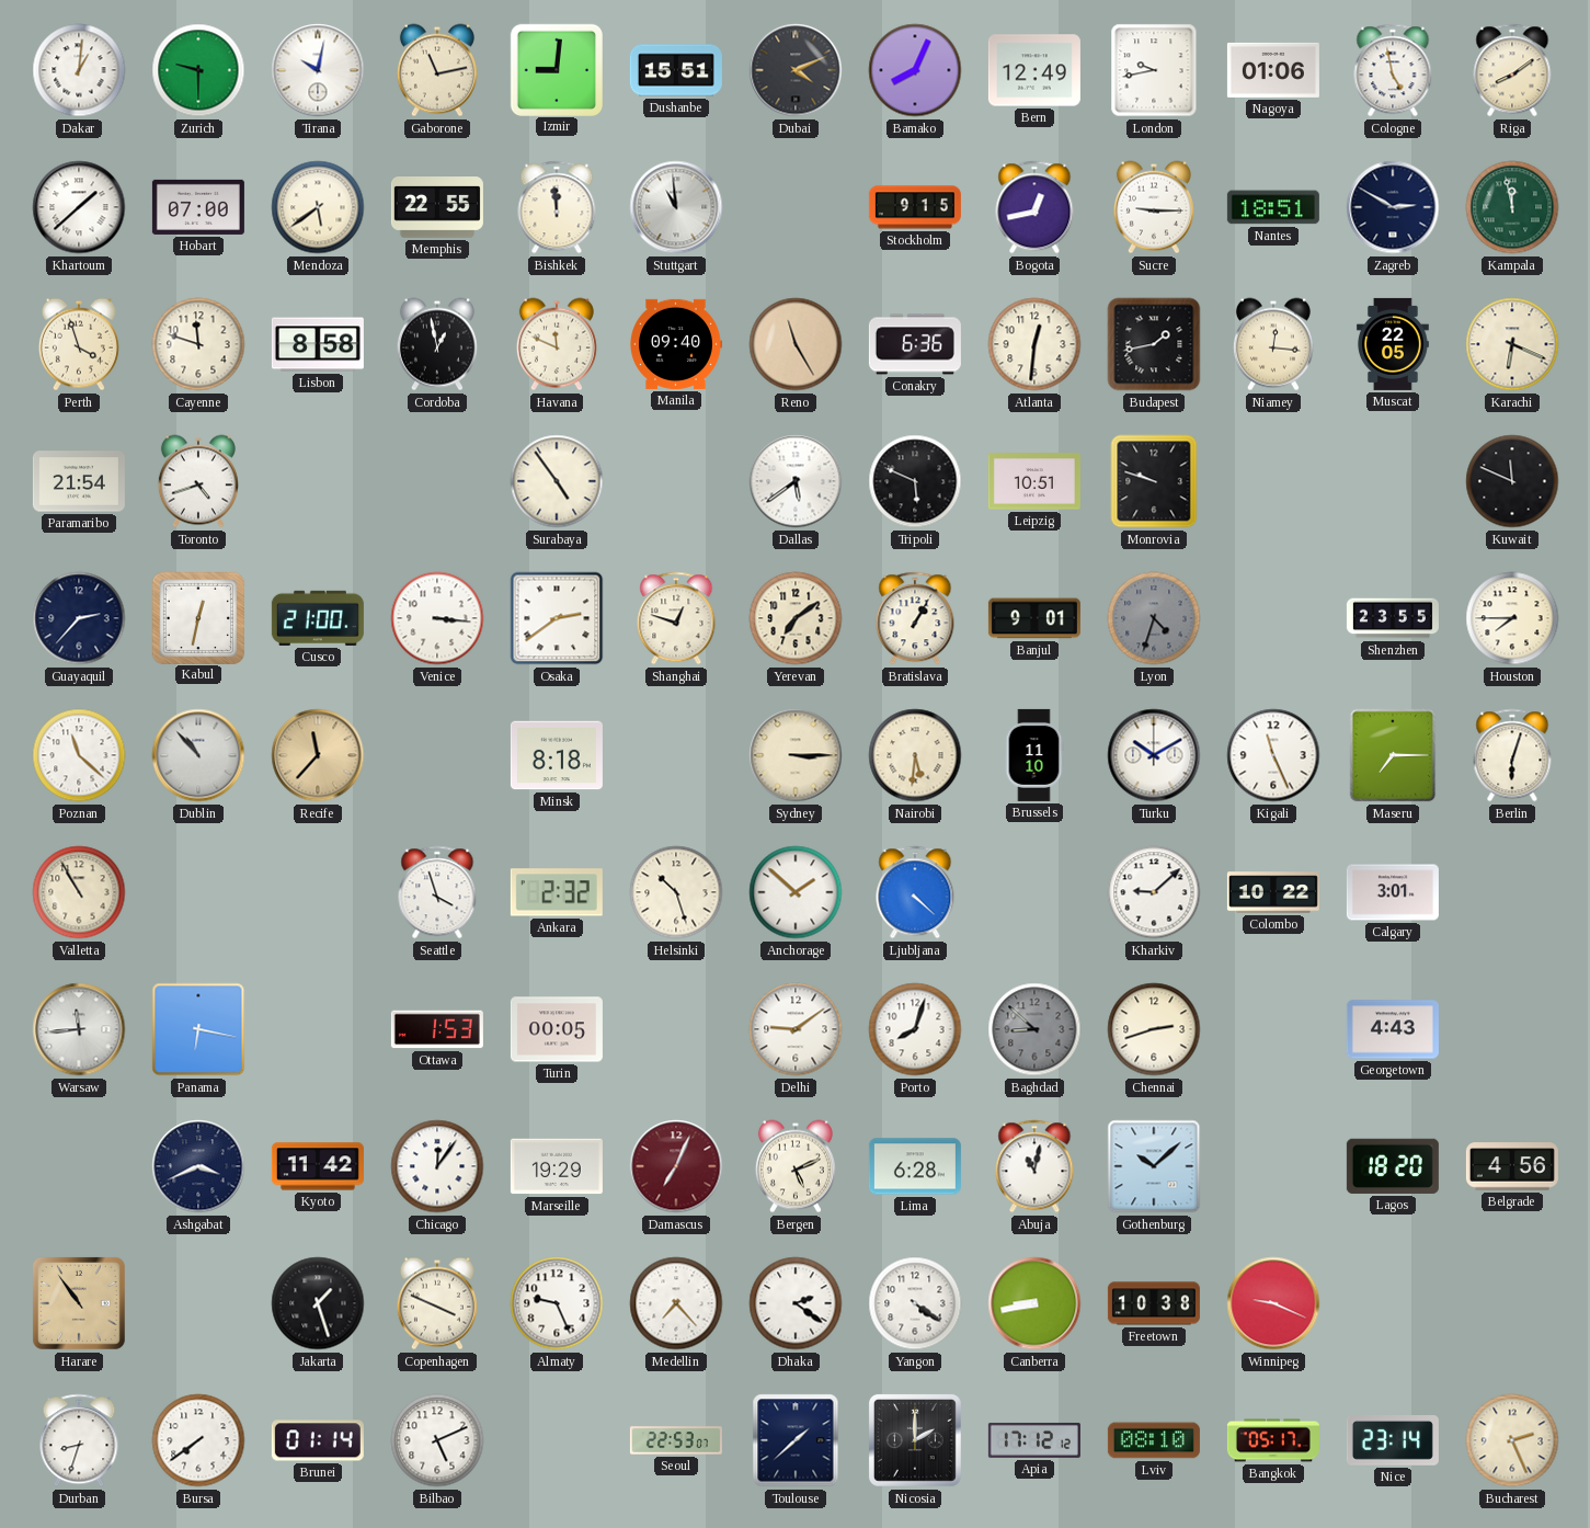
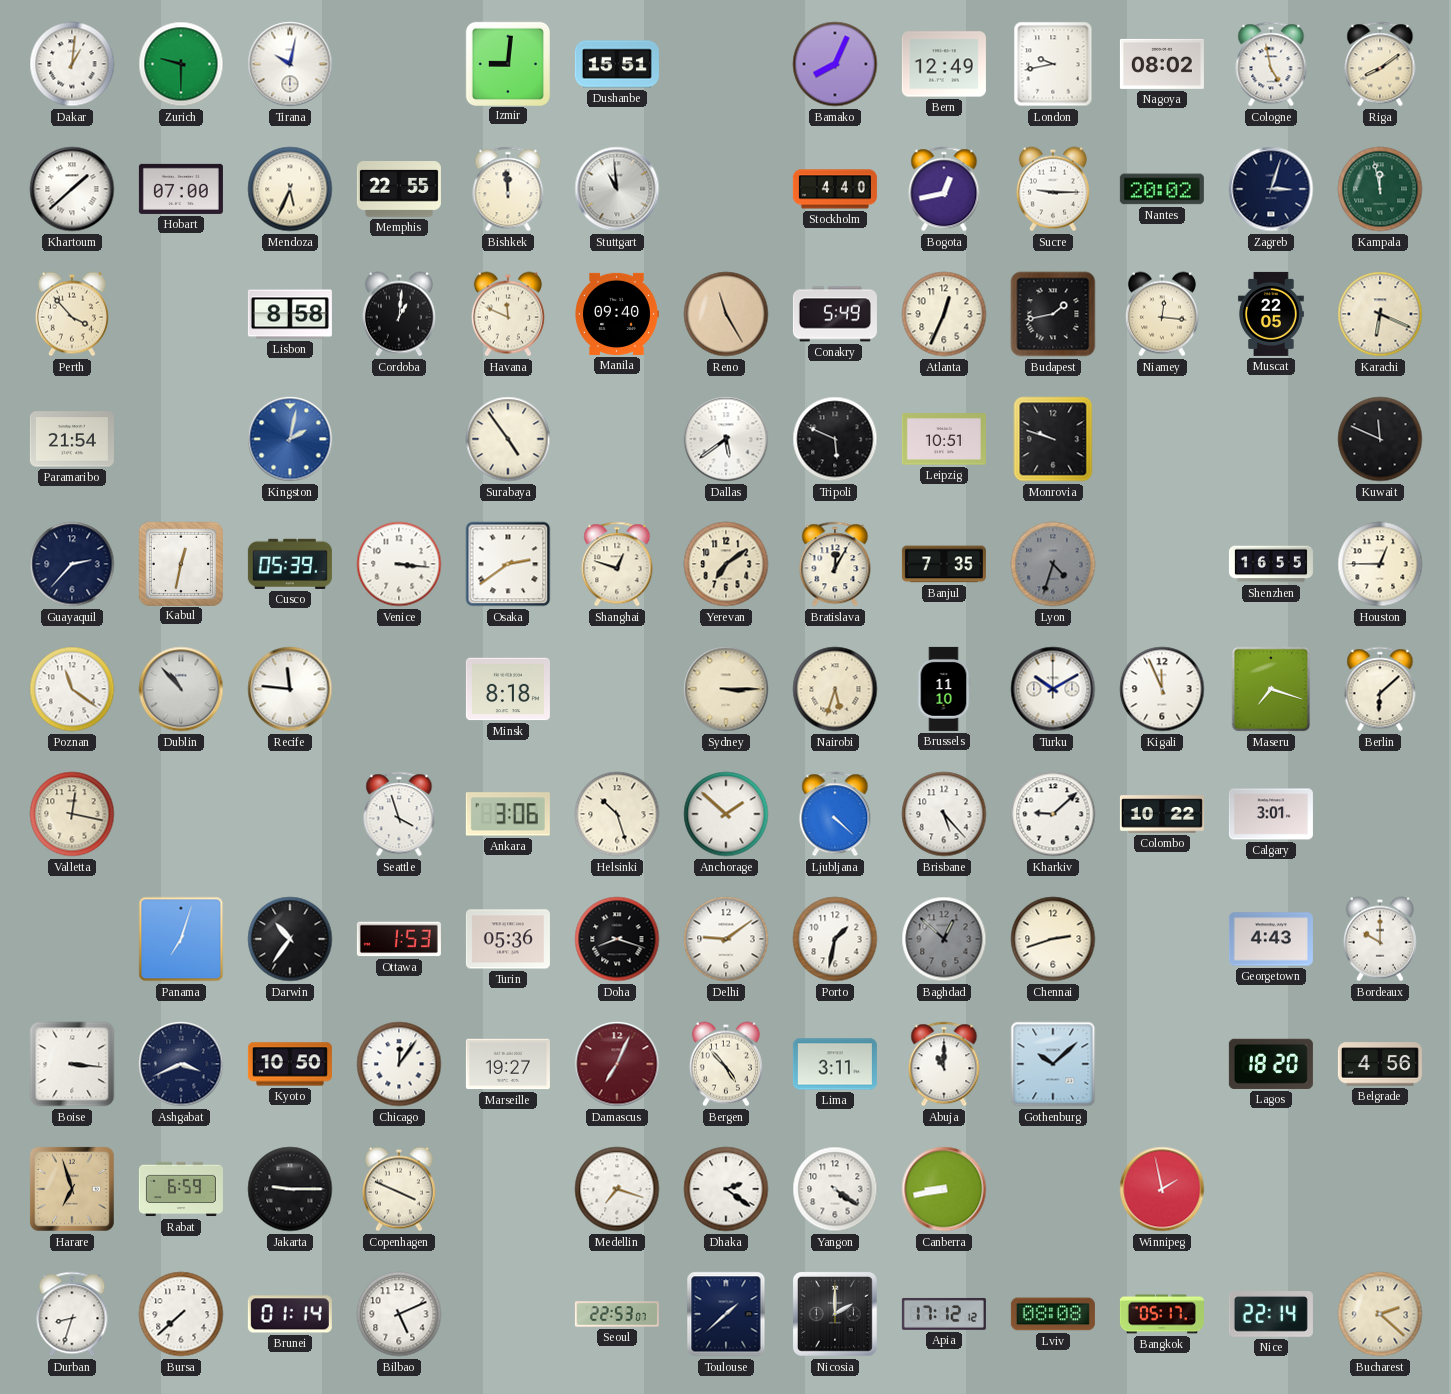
Gaborone: 11:13 -> none (437, 70)
Dubai: 4:11 -> none (796, 70)
Nagoya: 01:06 -> 08:02 (1162, 64)
Mendoza: 5:39 -> 5:34 (290, 189)
Stockholm: 9:15 -> 4:40 (835, 189)
Nantes: 18:51 -> 20:02 (1162, 189)
Zagreb: 2:50 -> 3:03 (1271, 189)
Perth: 3:57 -> 3:53 (72, 314)
Cayenne: 11:48 -> none (198, 344)
Cordoba: 12:58 -> 1:01 (399, 314)
Conakry: 6:36 -> 5:49 (835, 314)
Atlanta: 12:31 -> 12:34 (944, 314)
Toronto: 4:42 -> none (198, 481)
Kingston: none -> 2:02 (290, 439)
Cusco: 21:00 -> 05:39 (290, 564)
Bratislava: 1:05 -> 12:05 (835, 564)
Banjul: 9:01 -> 7:35 (944, 564)
Shenzhen: 23:55 -> 16:55 (1271, 564)
Houston: 7:45 -> 12:45 (1380, 564)
Poznan: 11:22 -> 11:21 (72, 689)
Recife: 11:37 -> 11:46 (290, 689)
Recife dial: champagne -> white (290, 689)
Nairobi: 5:31 -> 5:33 (835, 689)
Kigali: 11:26 -> 11:56 (1162, 689)
Maseru: 7:15 -> 7:18 (1271, 689)
Berlin: 6:03 -> 6:08 (1380, 689)
Valletta: 10:55 -> 12:17 (72, 814)
Ankara: 2:32 -> 3:06 (508, 814)
Brisbane: none -> 5:23 (944, 814)
Warsaw: 11:44 -> none (79, 1029)
Panama: 6:17 -> 7:03 (181, 939)
Darwin: none -> 10:36 (290, 939)
Turin: 00:05 -> 05:36 (508, 939)
Doha: none -> 8:18 (617, 939)
Porto: 8:03 -> 1:32 (835, 939)
Baghdad: 8:52 -> 12:52 (944, 939)
Bordeaux: none -> 10:00 (1380, 939)
Boise: none -> 3:16 (72, 1064)
Kyoto: 11:42 -> 10:50 (290, 1064)
Marseille: 19:29 -> 19:27 (508, 1064)
Bergen: 5:11 -> 4:53 (726, 1064)
Lima: 6:28 -> 3:11 (835, 1064)
Abuja: 11:02 -> 11:00 (944, 1064)
Harare: 10:54 -> 6:57 (72, 1189)
Rabat: none -> 6:59 (181, 1189)
Jakarta: 1:27 -> 9:15 (290, 1189)
Almaty: 9:26 -> none (557, 1303)
Medellin: 7:23 -> 7:18 (617, 1189)
Freetown: 10:38 -> none (1154, 1303)
Winnipeg: 9:19 -> 1:58 (1162, 1189)
Bursa: 7:39 -> 7:38 (181, 1314)
Lviv: 08:10 -> 08:08 (1053, 1314)
Nice: 23:14 -> 22:14 (1271, 1315)
Bucharest: 2:26 -> 2:22 (1380, 1314)
